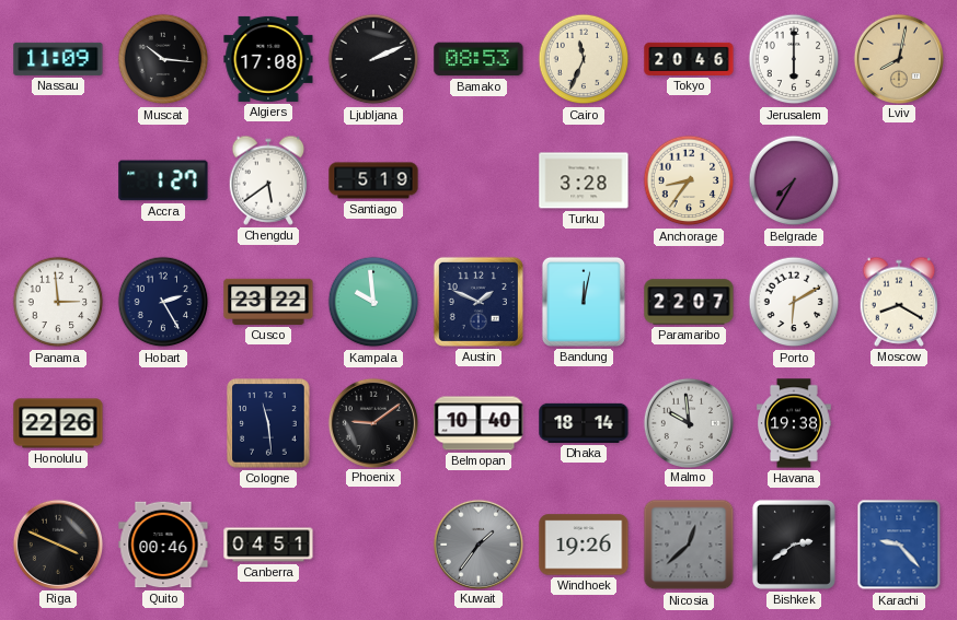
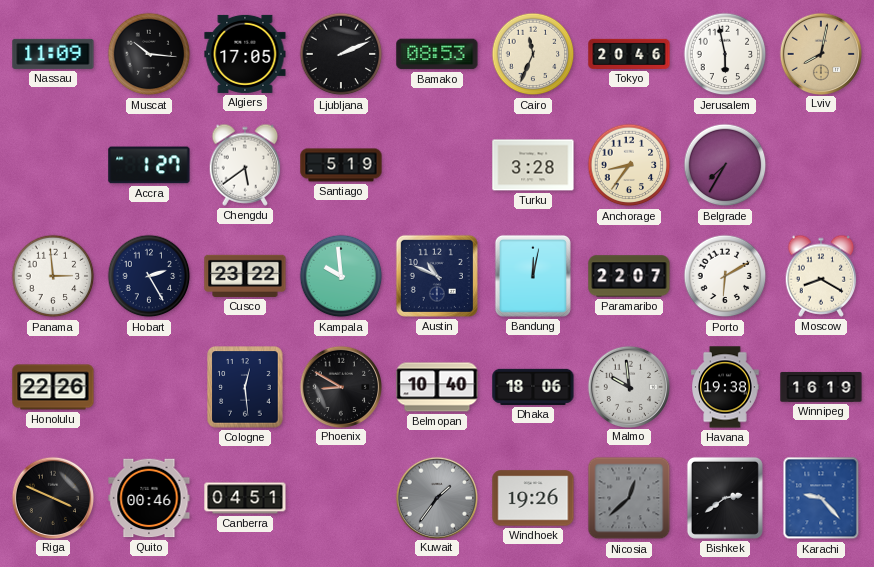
Algiers: 17:08 -> 17:05 (245, 54)
Jerusalem: 6:00 -> 5:58 (725, 54)
Austin: 1:49 -> 10:49 (437, 276)
Cologne: 11:29 -> 12:29 (245, 387)
Phoenix: 9:09 -> 8:50 (340, 386)
Dhaka: 18:14 -> 18:06 (533, 387)
Winnipeg: none -> 16:19 (821, 387)
